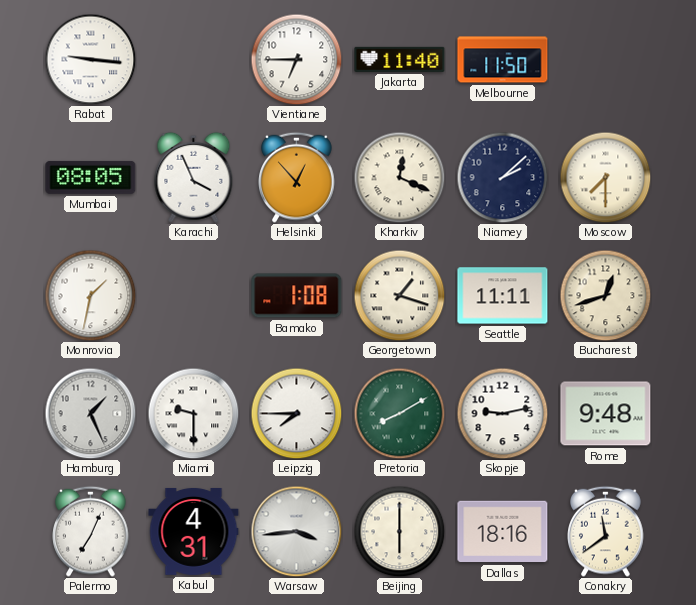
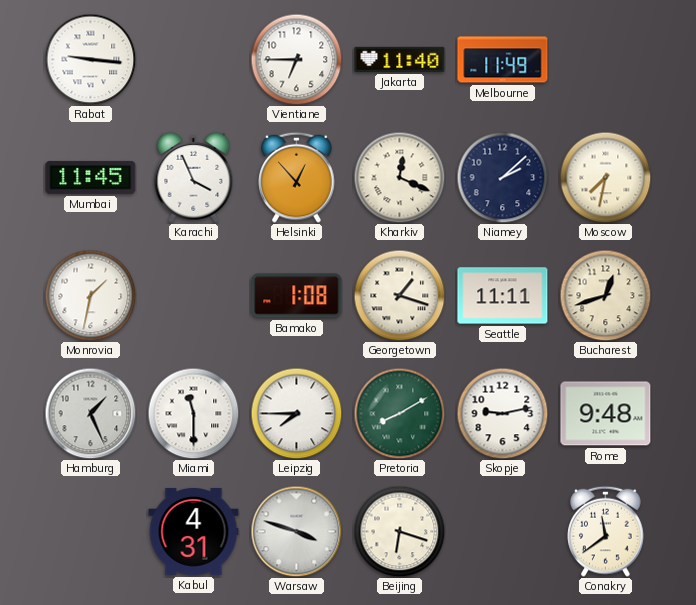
Melbourne: 11:50 -> 11:49 (503, 60)
Mumbai: 08:05 -> 11:45 (91, 177)
Moscow: 7:30 -> 7:32 (605, 177)
Miami: 9:30 -> 11:30 (193, 413)
Palermo: 7:04 -> none (91, 531)
Warsaw: 3:44 -> 3:48 (296, 531)
Beijing: 6:00 -> 6:18 (399, 531)
Dallas: 18:16 -> none (503, 532)
